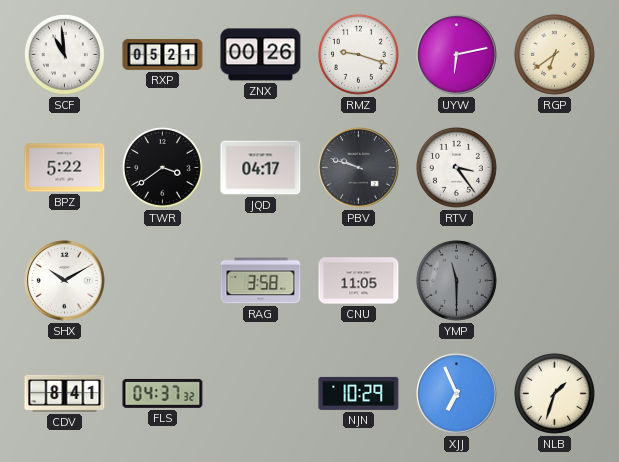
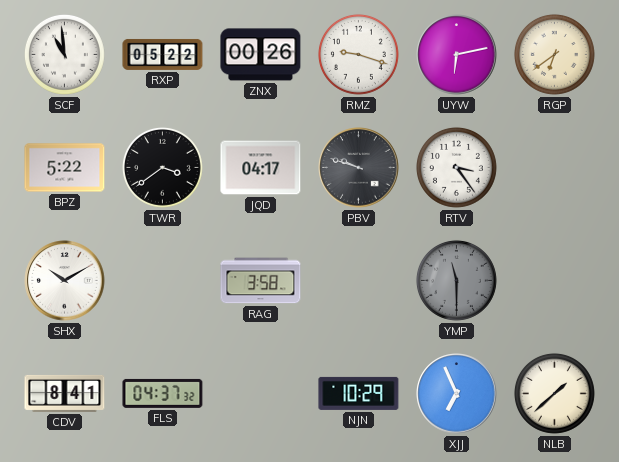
RXP: 05:21 -> 05:22 (163, 54)
CNU: 11:05 -> none (359, 281)
NLB: 1:33 -> 1:38 (554, 393)
